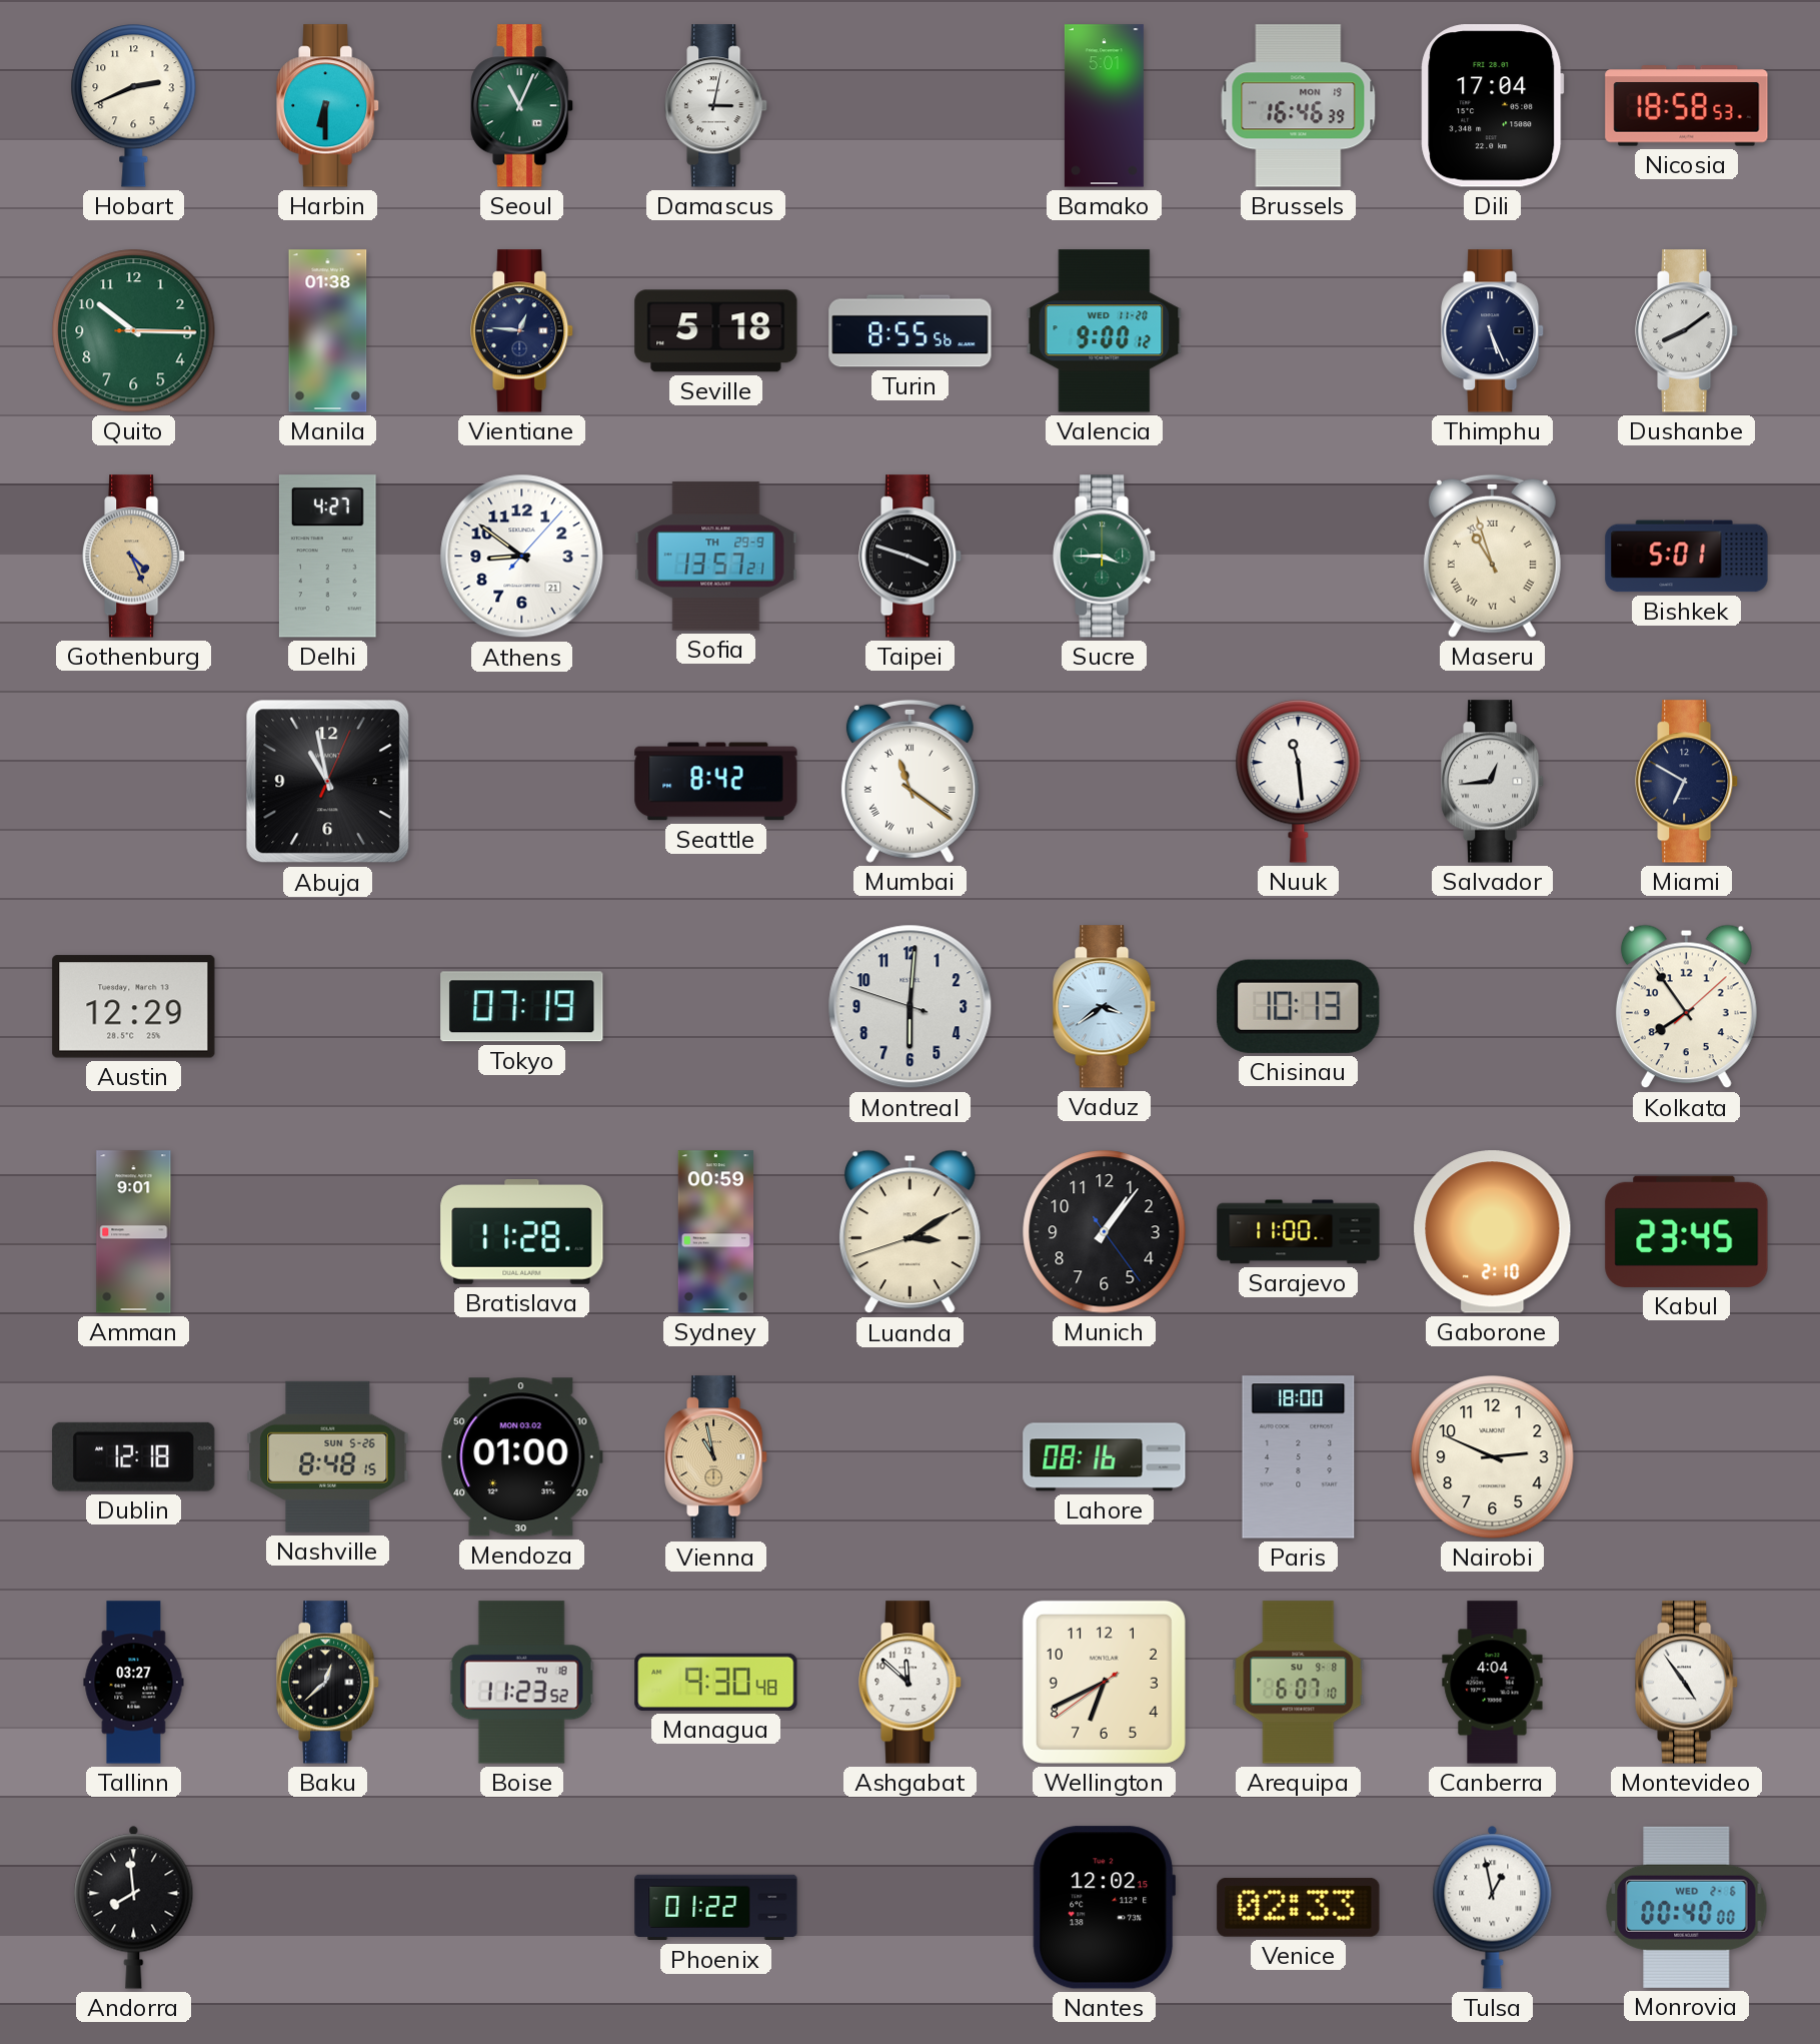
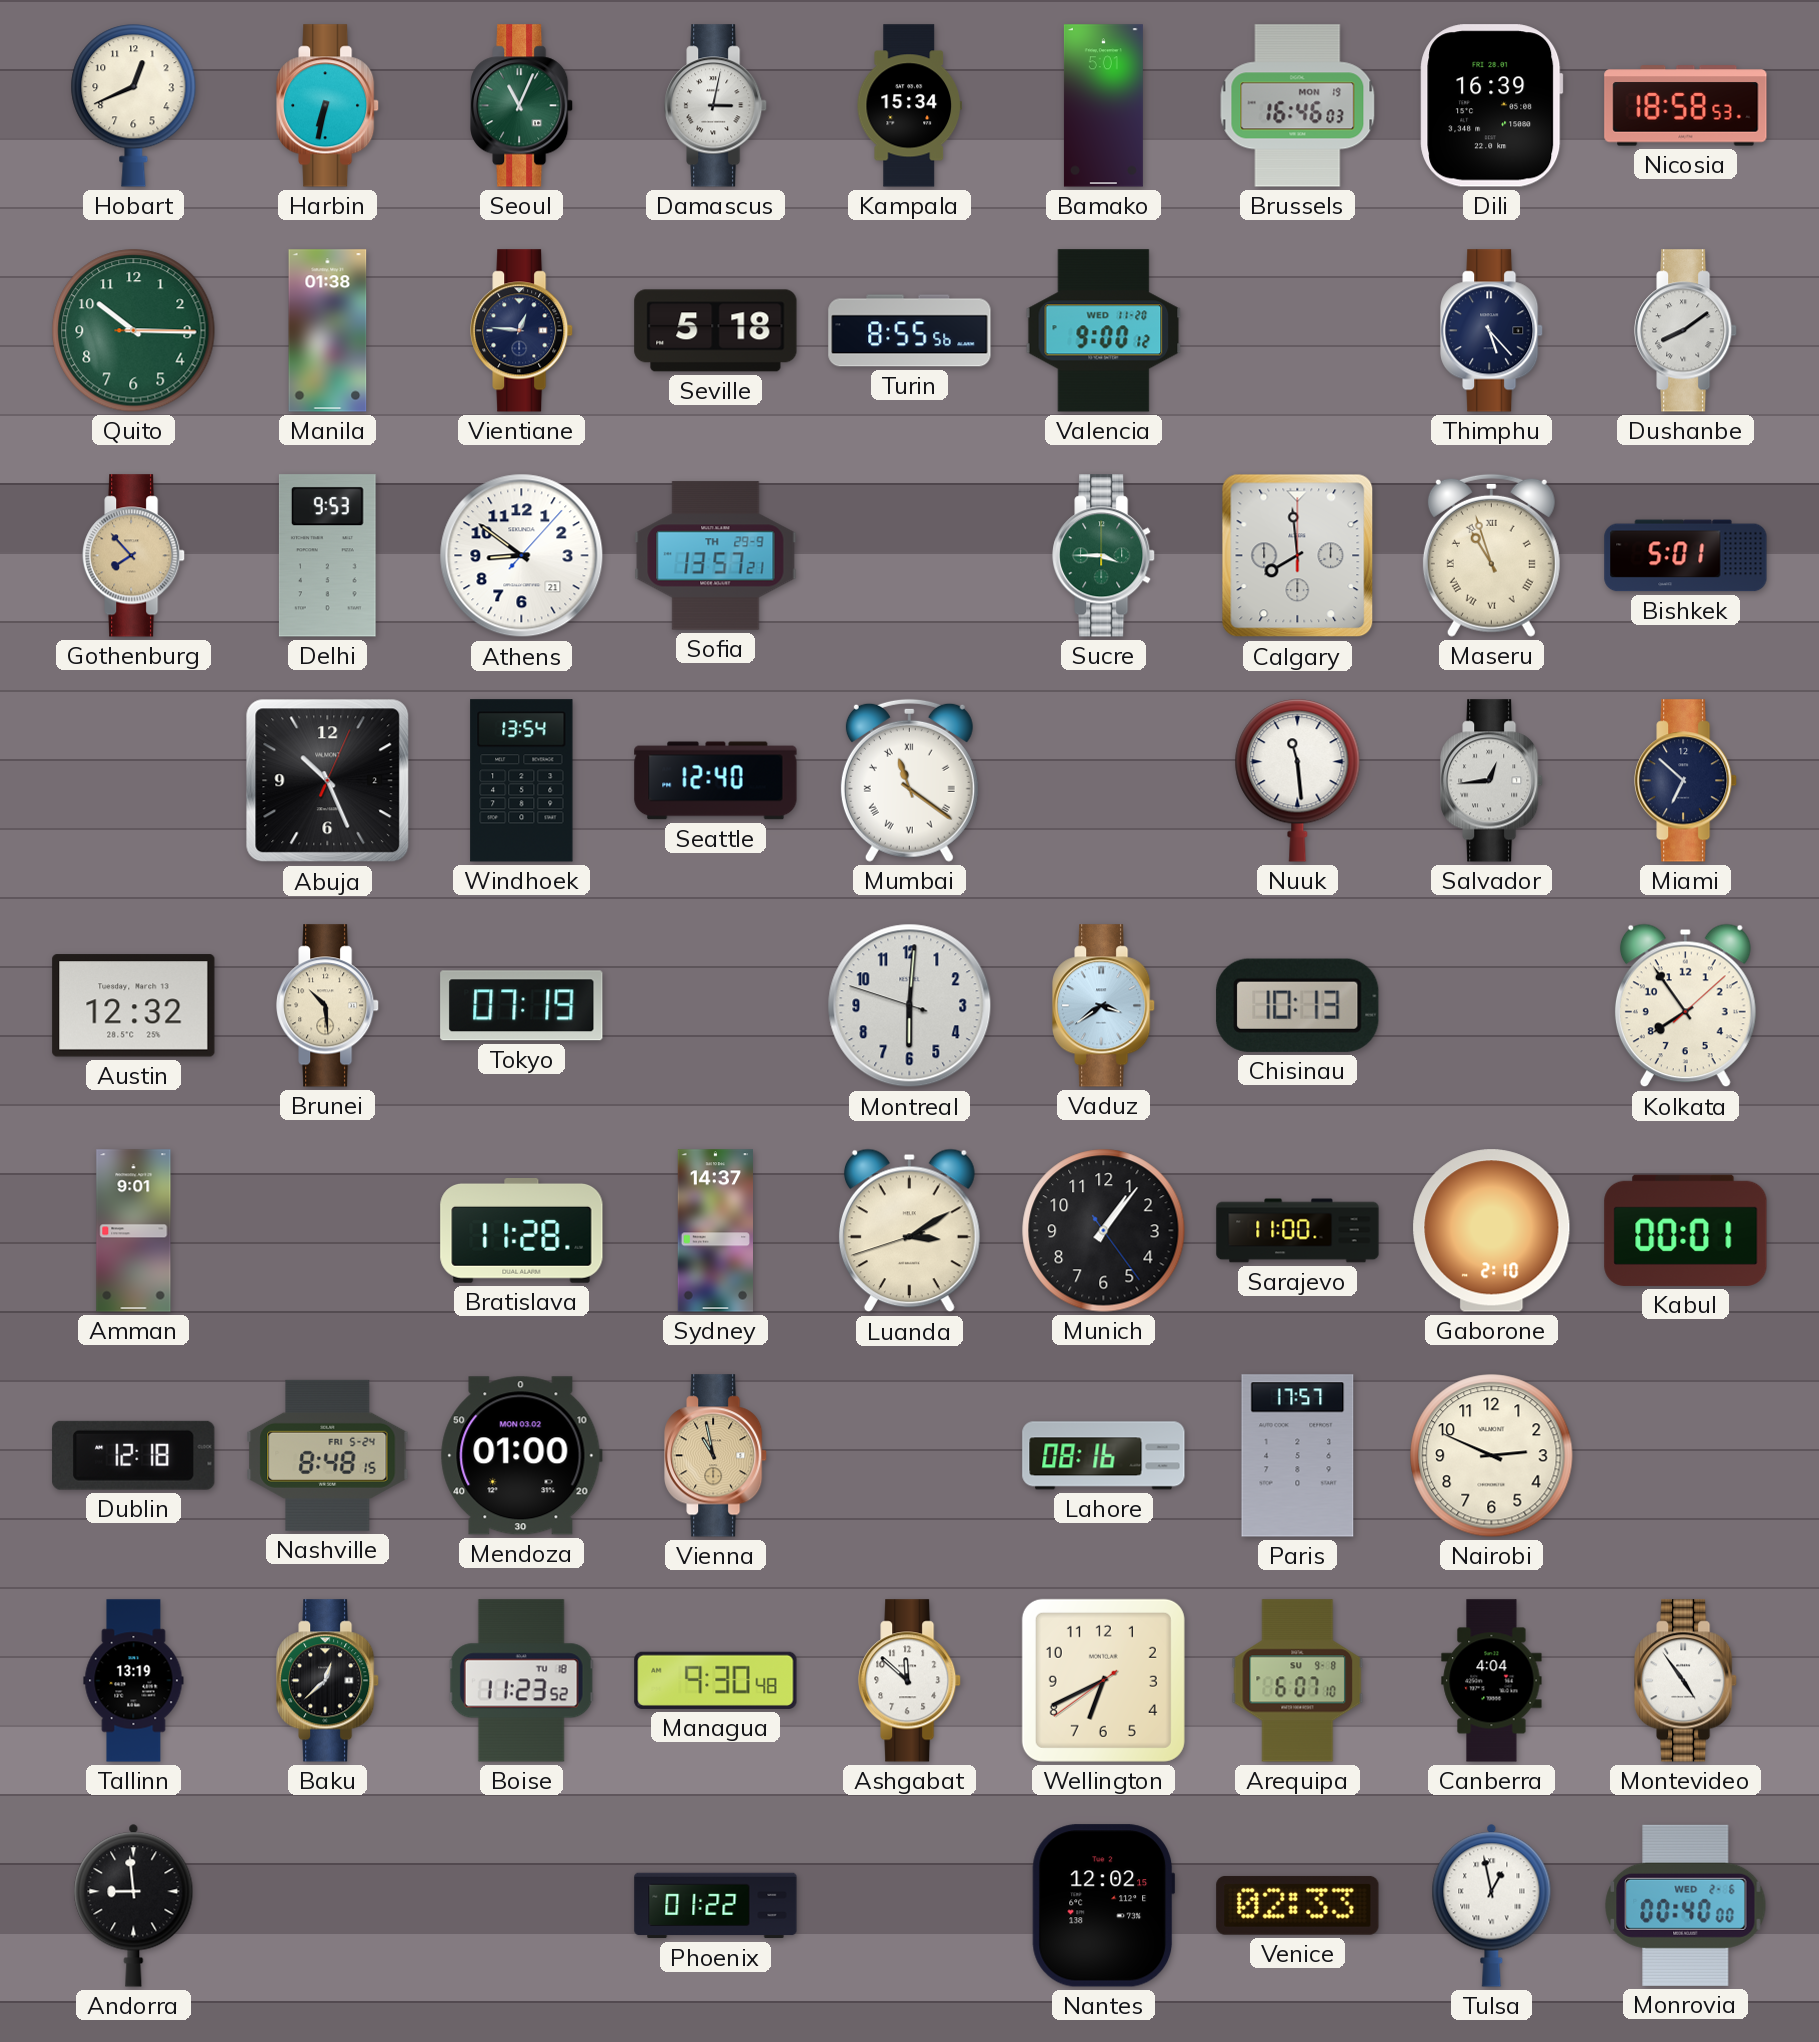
Hobart: 2:41 -> 12:41 (134, 106)
Harbin: 6:30 -> 6:32 (328, 106)
Kampala: none -> 15:34 (909, 106)
Brussels: 16:46:39 -> 16:46:03 (1298, 106)
Dili: 17:04 -> 16:39 (1492, 106)
Thimphu: 5:26 -> 5:23 (1492, 331)
Gothenburg: 4:26 -> 7:53 (134, 556)
Delhi: 4:27 -> 9:53 (327, 556)
Taipei: 3:48 -> none (911, 557)
Calgary: none -> 7:59 (1298, 556)
Abuja: 10:58 -> 10:26 (328, 781)
Windhoek: none -> 13:54 (522, 781)
Seattle: 8:42 -> 12:40 (716, 781)
Miami: 6:50 -> 6:52 (1686, 781)
Austin: 12:29 -> 12:32 (134, 1006)
Brunei: none -> 10:29 (328, 1006)
Sydney: 00:59 -> 14:37 (715, 1231)
Kabul: 23:45 -> 00:01 (1686, 1230)
Nashville date: SUN 5-26 -> FRI 5-24 (328, 1455)
Paris: 18:00 -> 17:57 (1298, 1456)
Tallinn: 03:27 -> 13:19 (134, 1681)
Andorra: 7:59 -> 8:59 (134, 1905)
